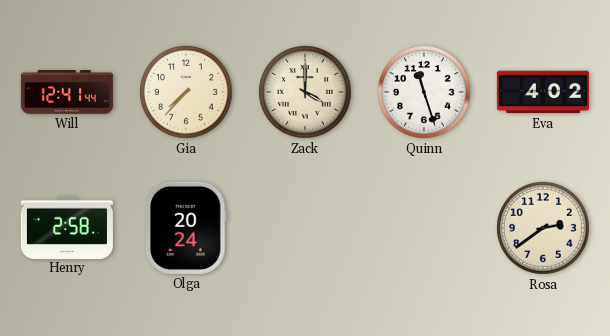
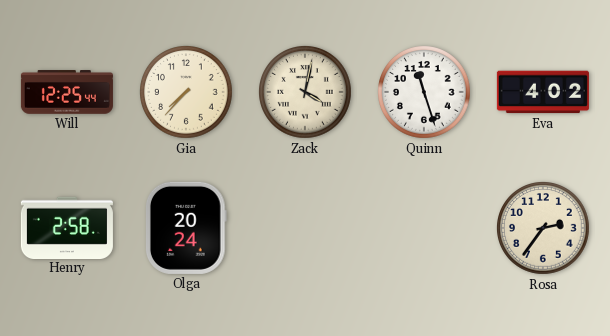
Will: 12:41 -> 12:25 (67, 92)
Zack: 4:00 -> 4:02 (306, 93)
Rosa: 2:39 -> 2:36 (544, 229)
